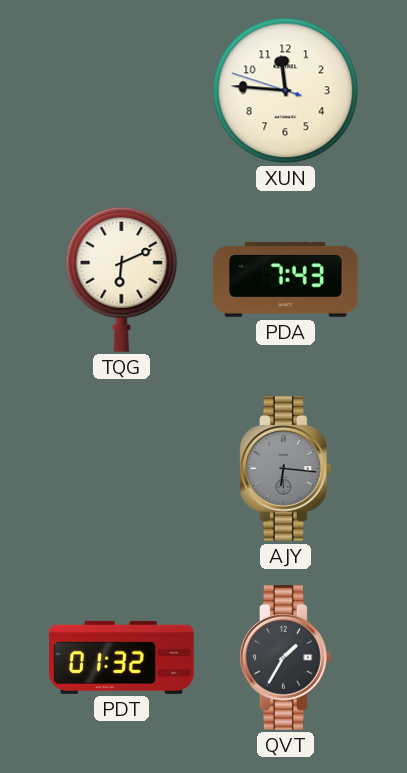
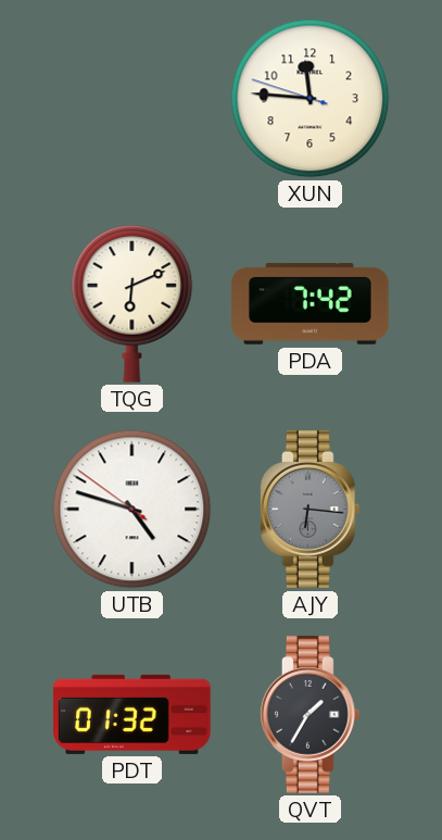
PDA: 7:43 -> 7:42 (311, 303)
UTB: none -> 4:47 (132, 510)
